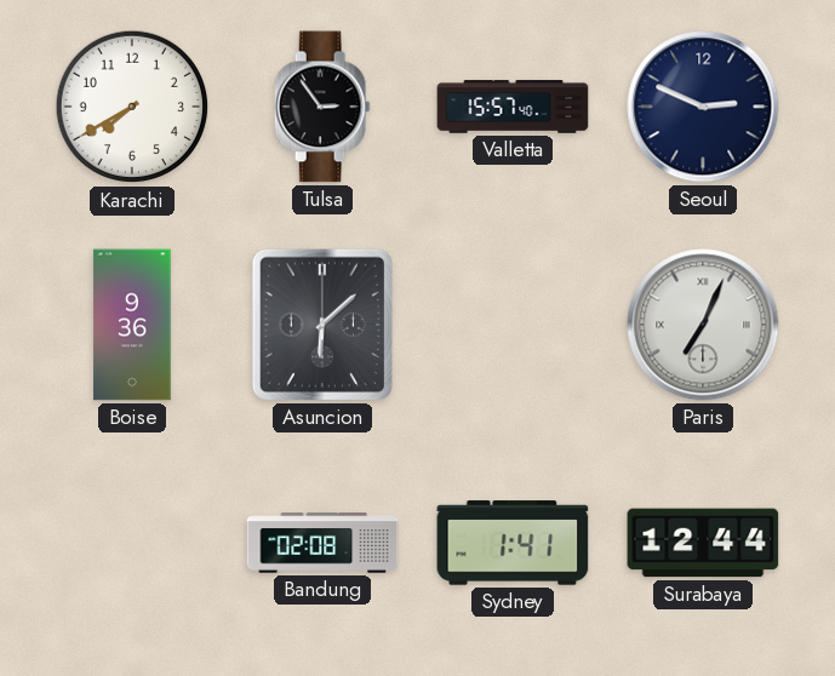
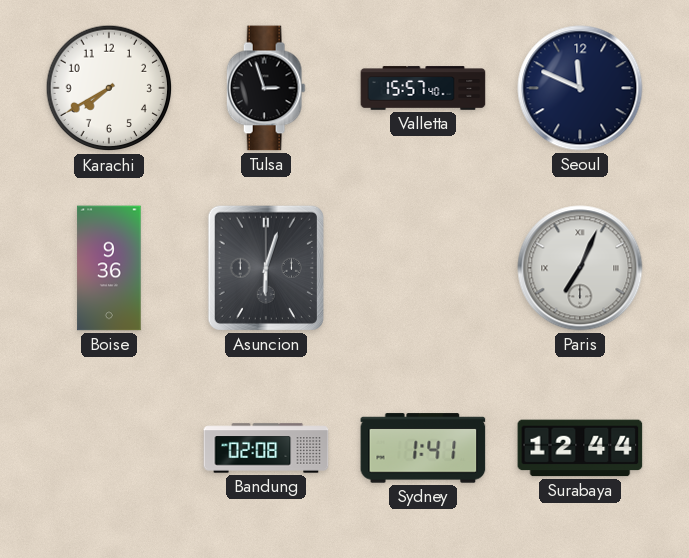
Tulsa: 2:54 -> 2:57 (266, 88)
Seoul: 2:49 -> 11:49 (580, 88)
Asuncion: 6:08 -> 6:03 (266, 268)
